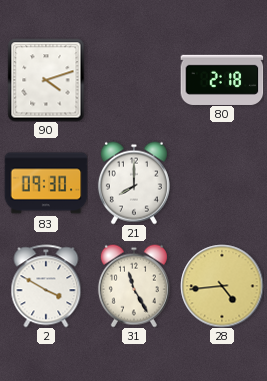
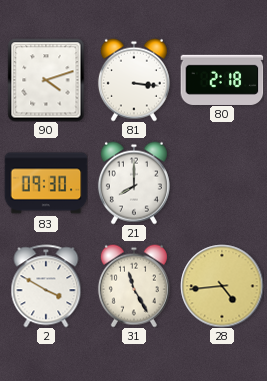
81: none -> 3:16 (134, 80)
